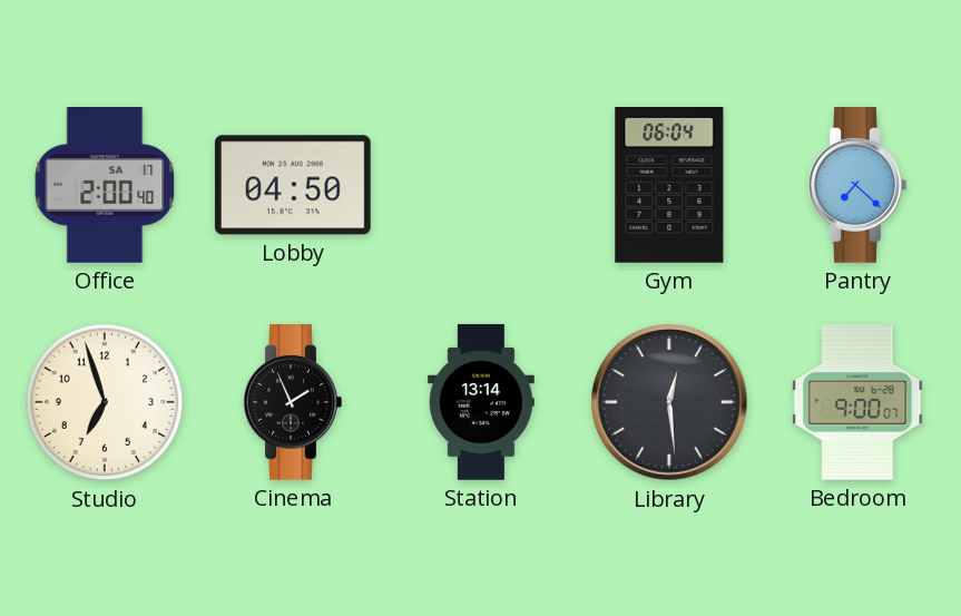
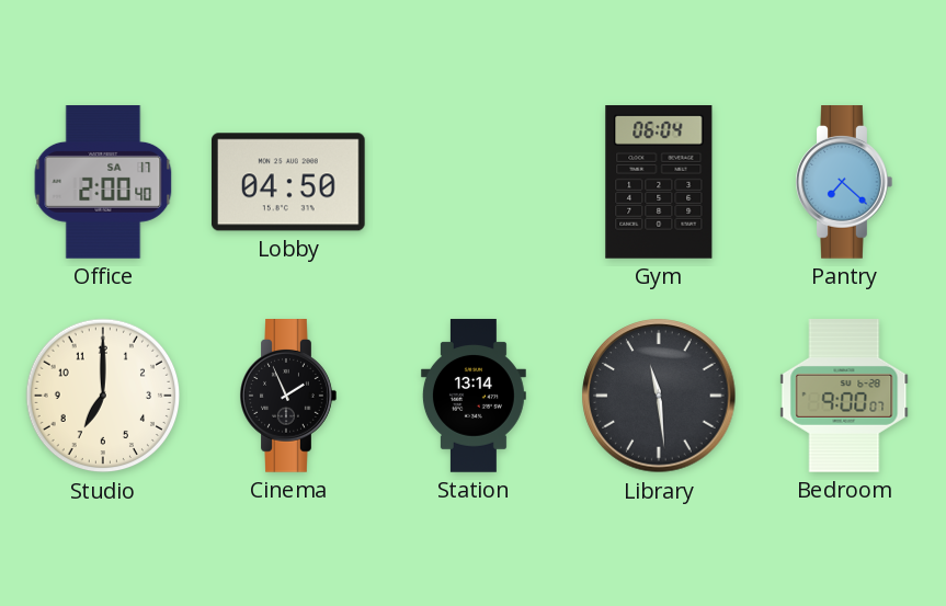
Studio: 6:57 -> 7:00 (103, 396)
Library: 12:29 -> 11:29 (659, 396)
